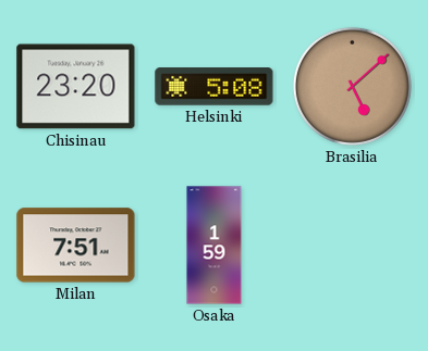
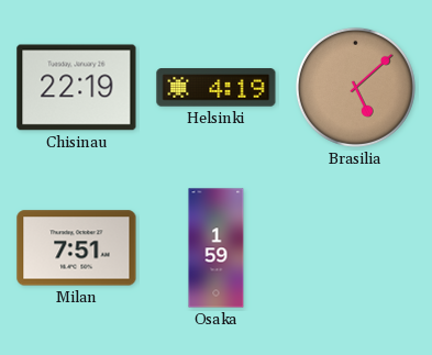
Chisinau: 23:20 -> 22:19 (77, 88)
Helsinki: 5:08 -> 4:19 (217, 88)
